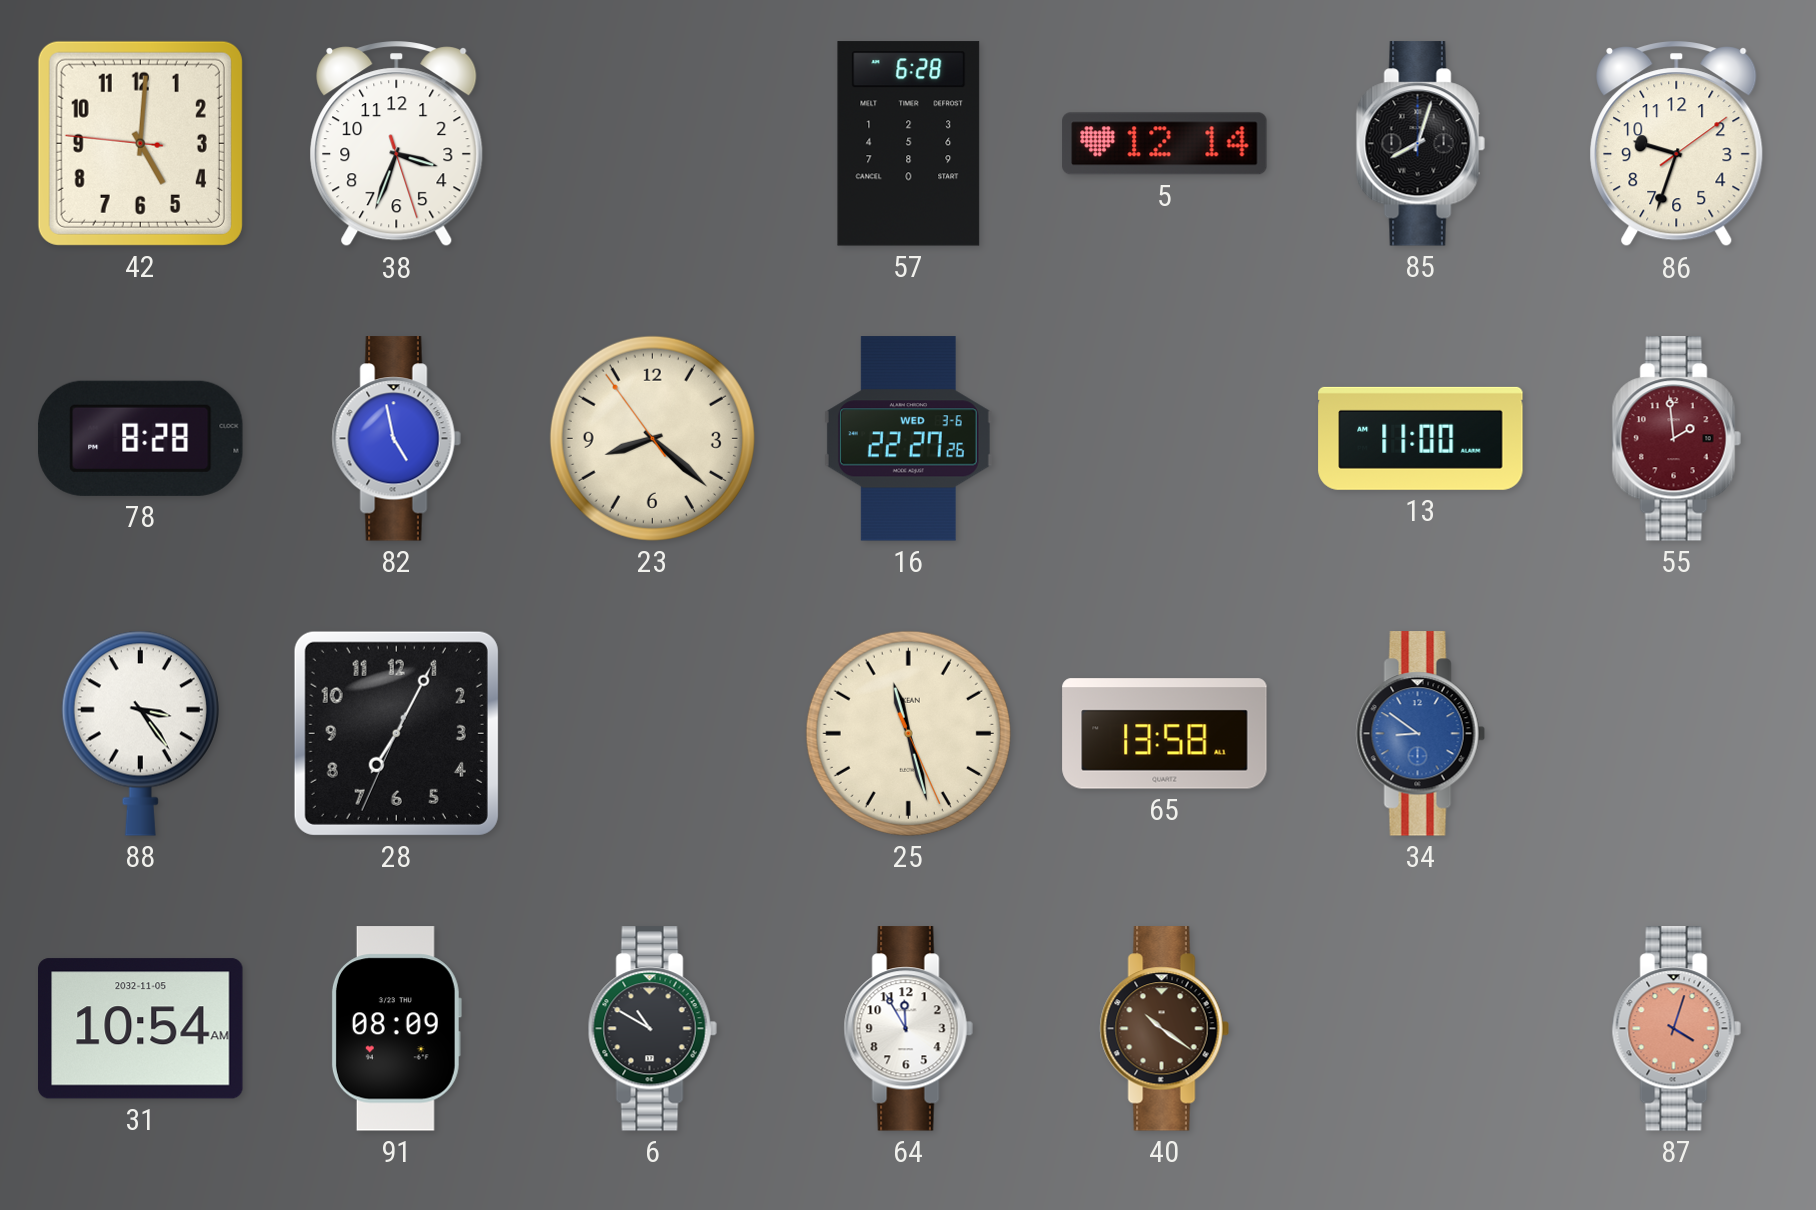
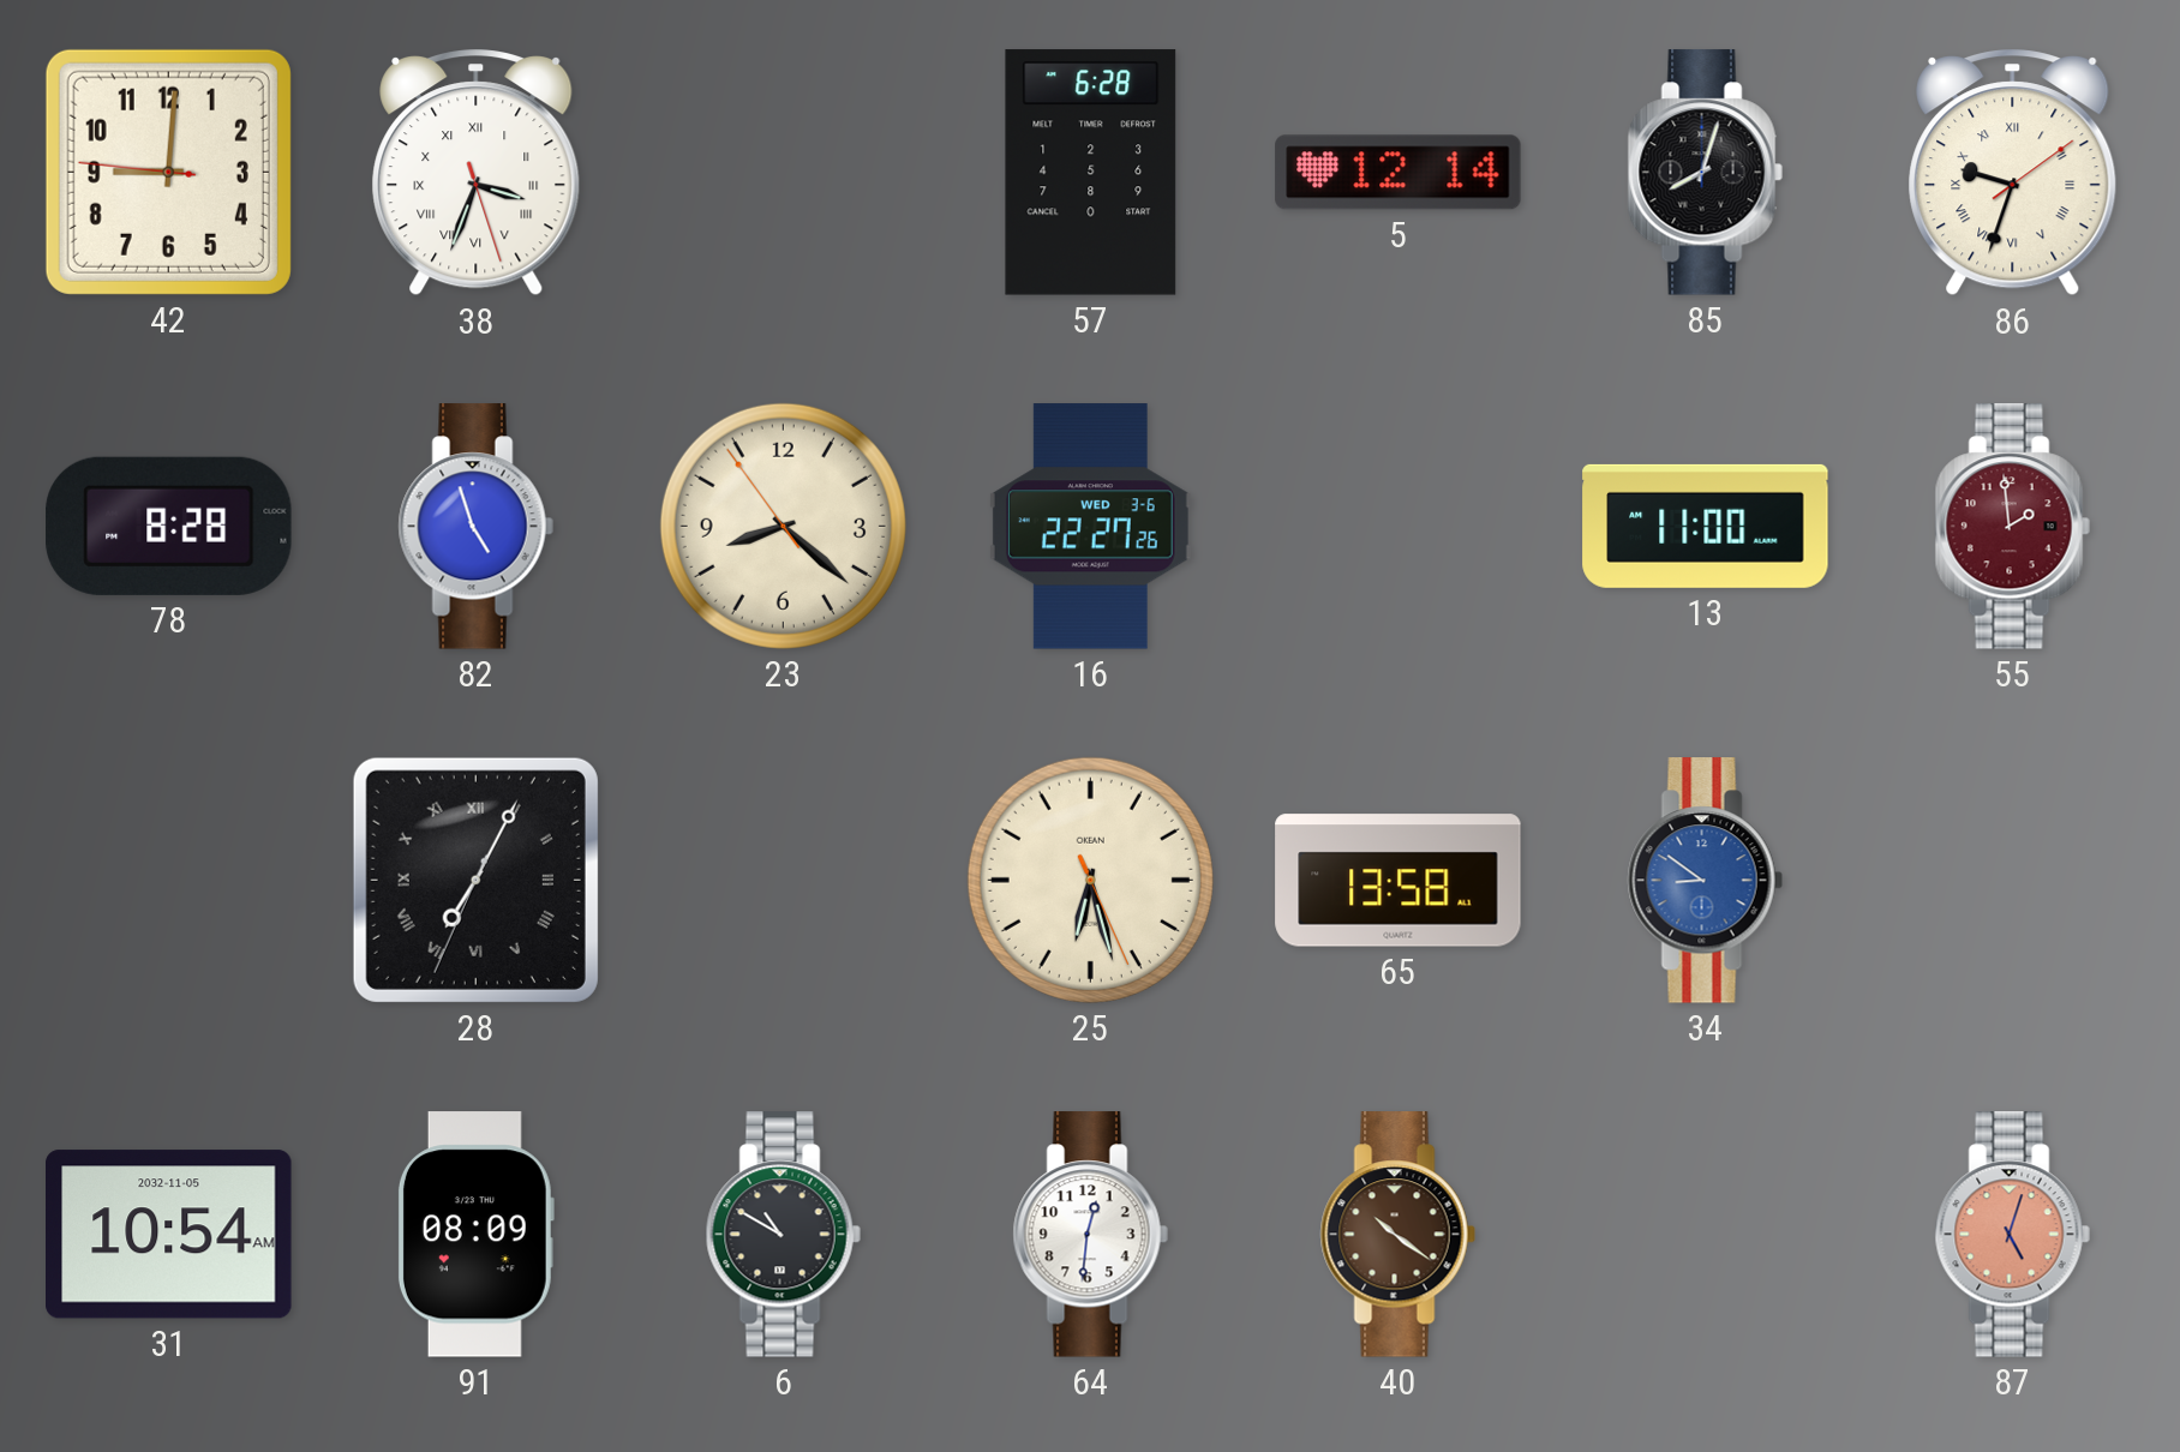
42: 5:00 -> 9:00 (168, 172)
38 numerals: Arabic -> Roman (477, 174)
86 numerals: Arabic -> Roman (2013, 174)
82: 4:58 -> 4:57 (475, 527)
88: 3:24 -> none (140, 733)
28 numerals: Arabic -> Roman (475, 880)
25: 11:27 -> 6:27 (1090, 880)
64: 11:55 -> 12:31 (1090, 1235)
87: 4:03 -> 5:03 (2012, 1235)
